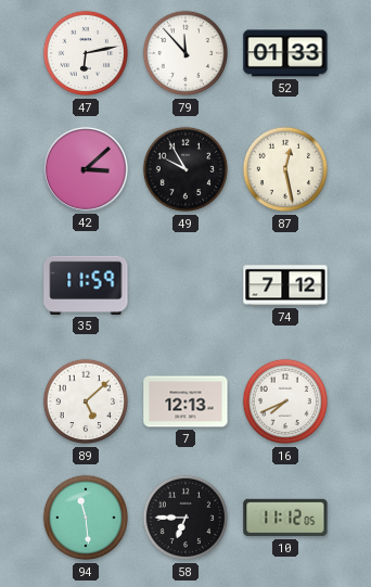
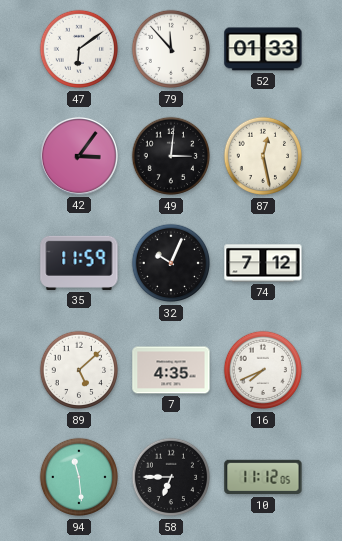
47: 6:13 -> 6:09 (79, 49)
42: 3:08 -> 3:06 (79, 156)
49: 9:55 -> 3:01 (171, 156)
32: none -> 10:04 (171, 263)
7: 12:13 -> 4:35 (171, 370)
